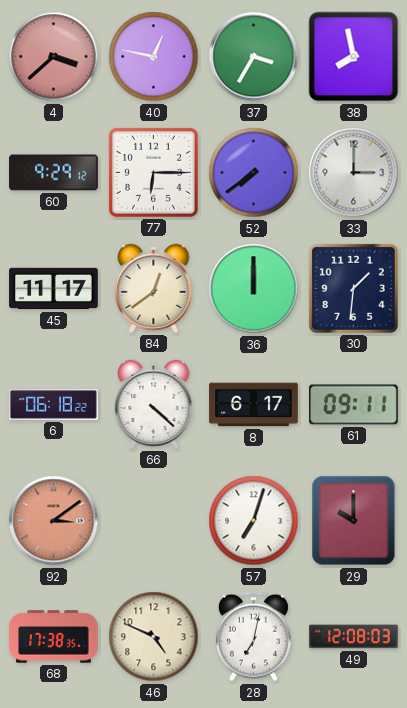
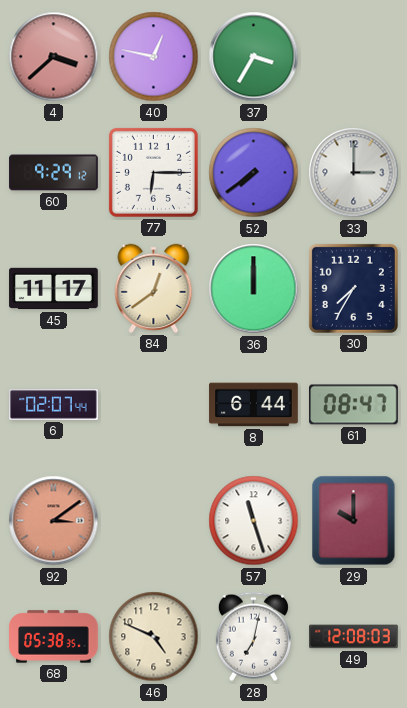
38: 7:58 -> none (354, 57)
30: 1:31 -> 7:35 (353, 288)
6: 06:18 -> 02:07 (54, 405)
66: 4:22 -> none (154, 404)
8: 6:17 -> 6:44 (254, 405)
61: 09:11 -> 08:47 (354, 405)
57: 7:03 -> 11:27 (254, 521)
68: 17:38 -> 05:38 (54, 637)
